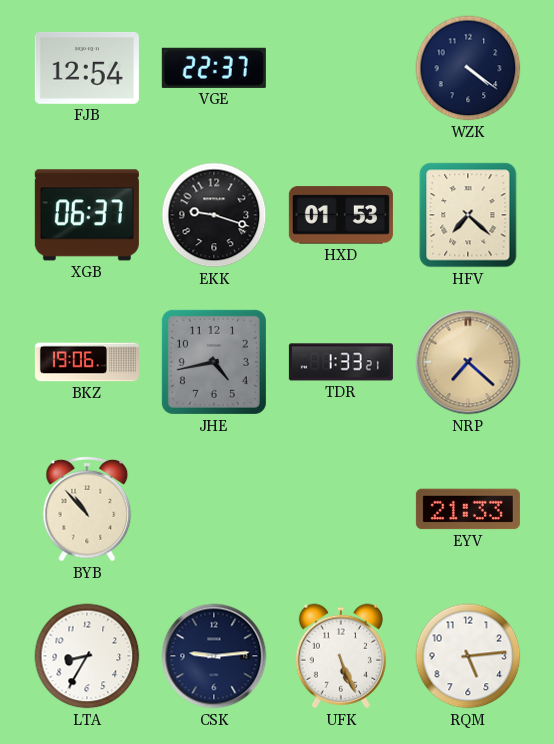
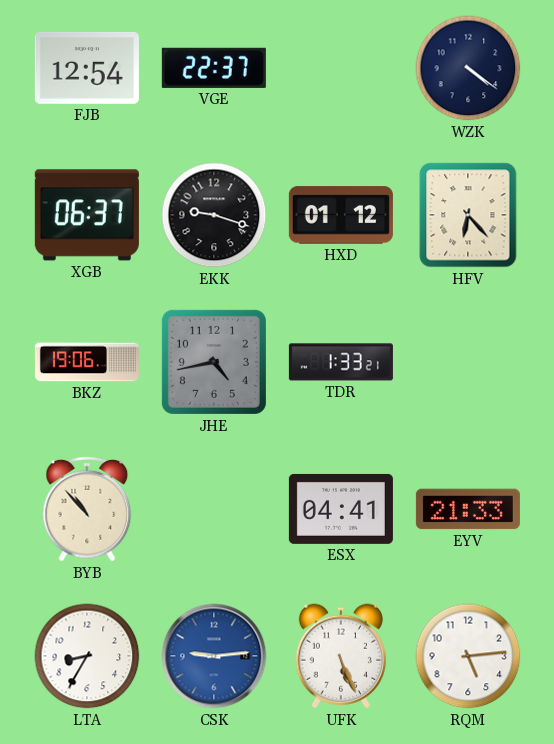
HXD: 01:53 -> 01:12 (341, 215)
HFV: 7:22 -> 6:23 (468, 215)
NRP: 7:22 -> none (468, 362)
ESX: none -> 04:41 (341, 509)
CSK dial: navy -> blue (214, 656)
